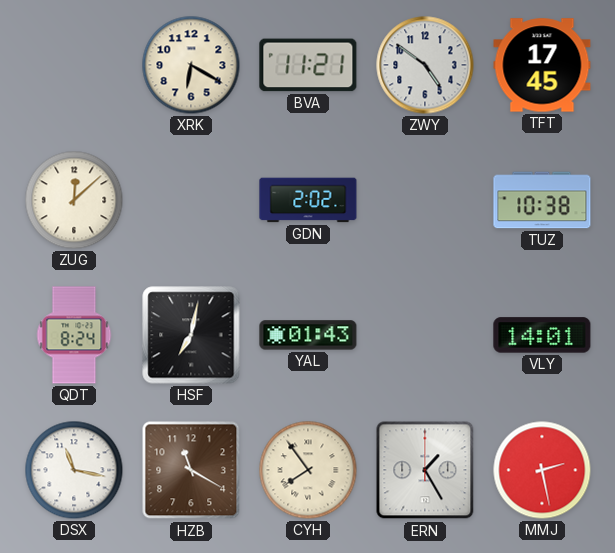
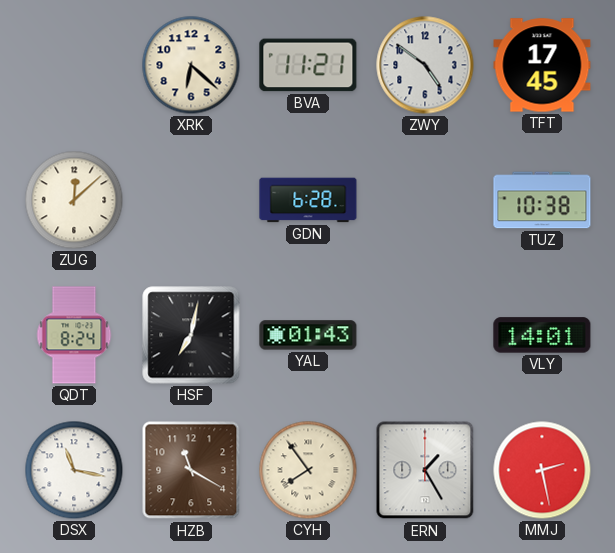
XRK: 6:20 -> 6:22 (191, 65)
GDN: 2:02 -> 6:28 (308, 200)
